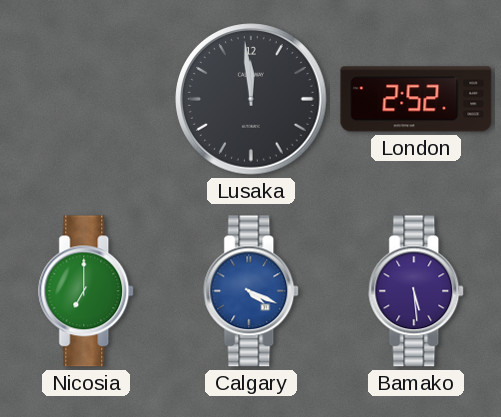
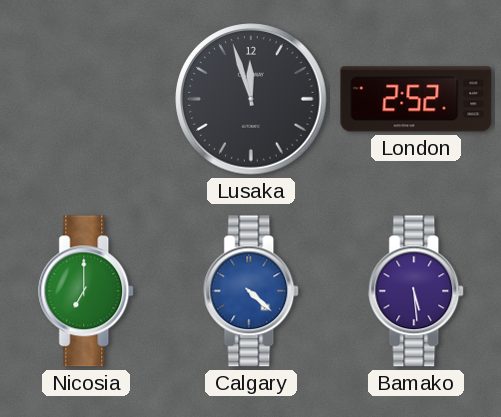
Lusaka: 11:59 -> 11:57 (251, 99)
Calgary: 4:19 -> 4:22 (252, 291)
